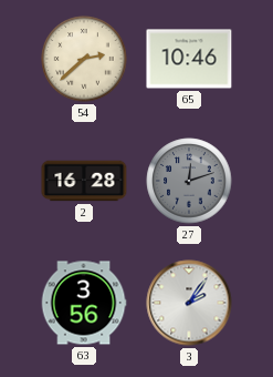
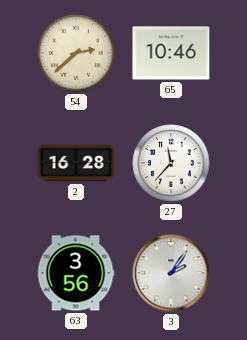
27: 12:12 -> 11:37 (171, 163)
27 dial: grey -> white (171, 163)
